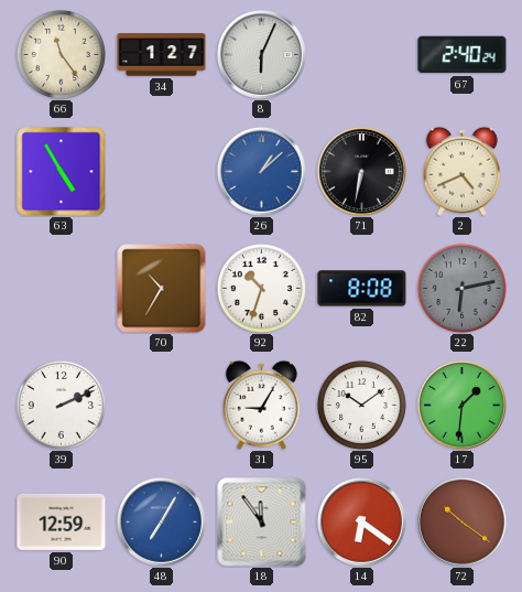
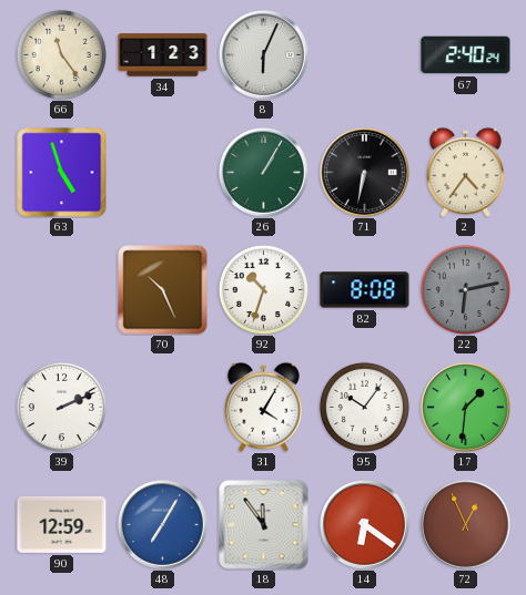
34: 1:27 -> 1:23 (163, 55)
63: 4:55 -> 4:57 (62, 173)
26: 1:08 -> 1:05 (264, 173)
26 dial: blue -> green (264, 173)
2: 4:41 -> 4:36 (465, 172)
70: 10:35 -> 10:26 (163, 290)
31: 9:05 -> 4:05 (263, 407)
95: 10:09 -> 10:06 (364, 407)
72: 10:21 -> 12:56 (466, 525)
